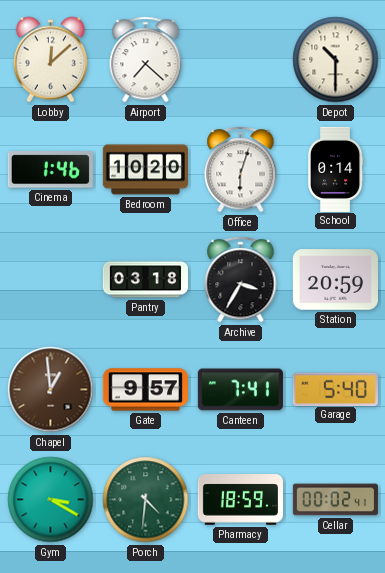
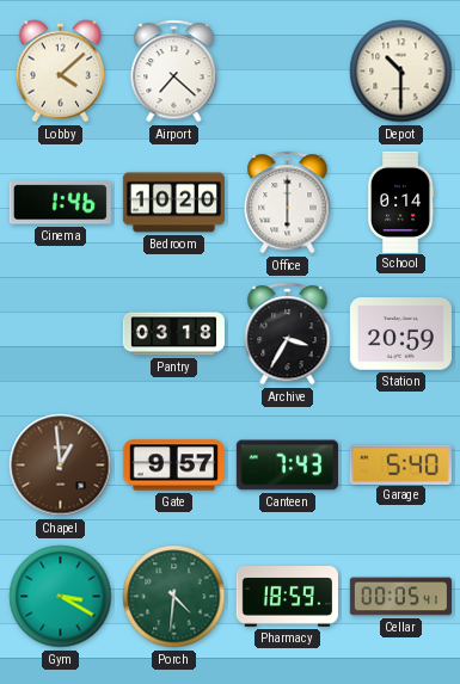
Lobby: 12:08 -> 4:08 (61, 72)
Office: 6:03 -> 6:00 (288, 203)
Canteen: 7:41 -> 7:43 (287, 466)
Cellar: 00:02 -> 00:05 (400, 597)
